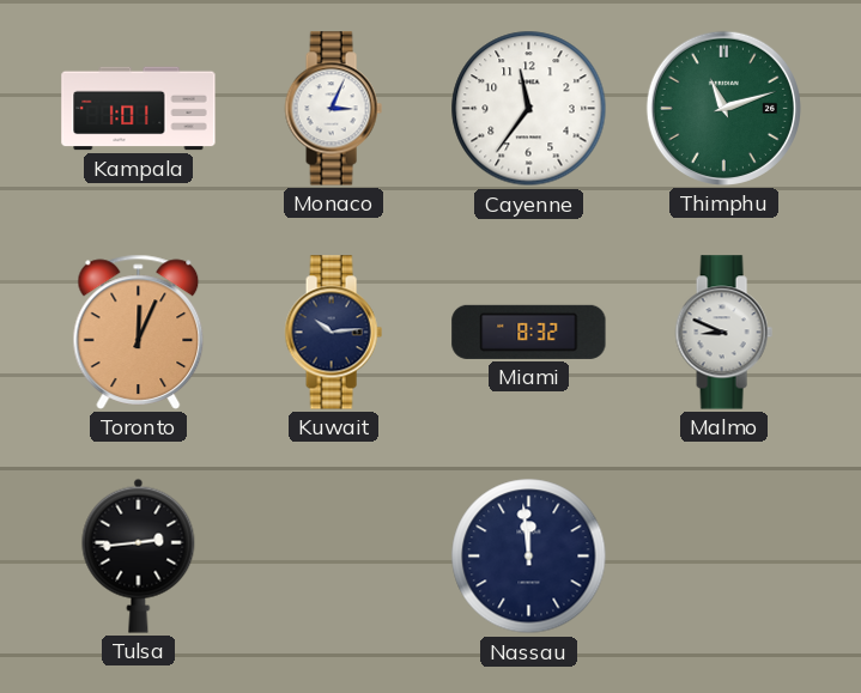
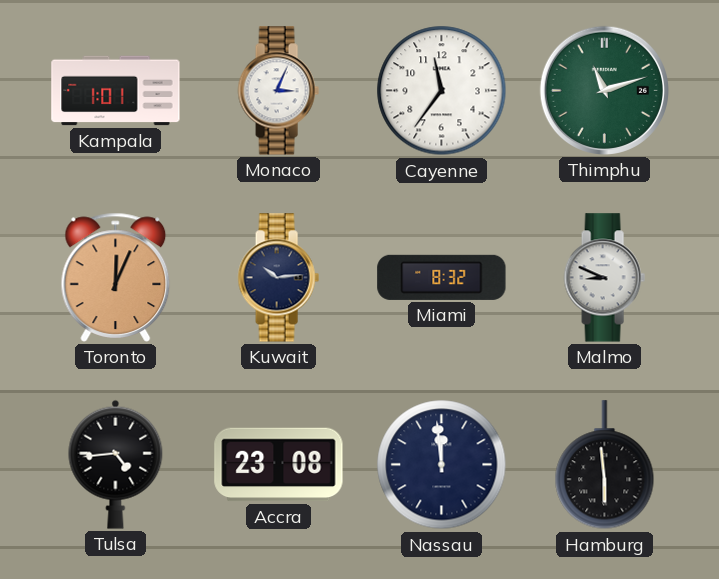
Tulsa: 2:44 -> 4:44 (116, 464)
Accra: none -> 23:08 (279, 465)
Hamburg: none -> 5:59 (605, 465)
